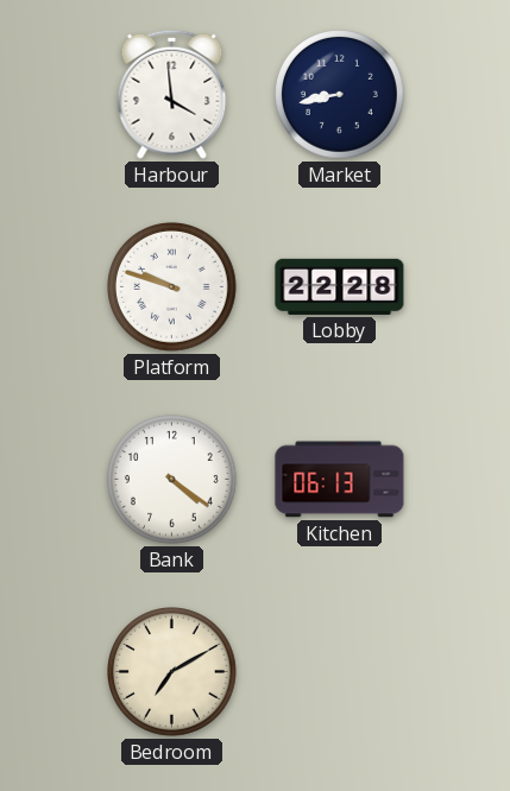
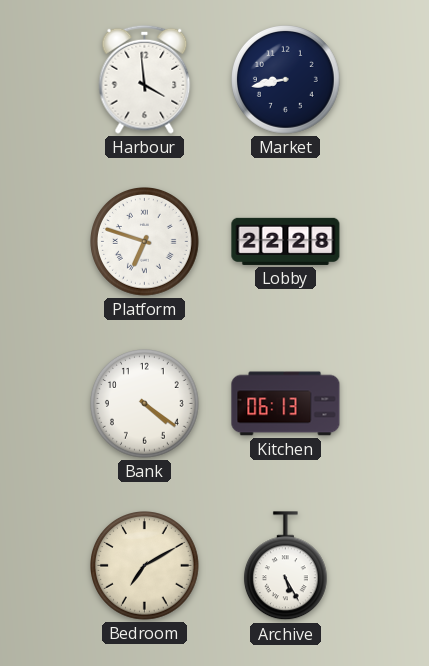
Platform: 9:48 -> 6:48 (145, 242)
Archive: none -> 5:25 (285, 566)
